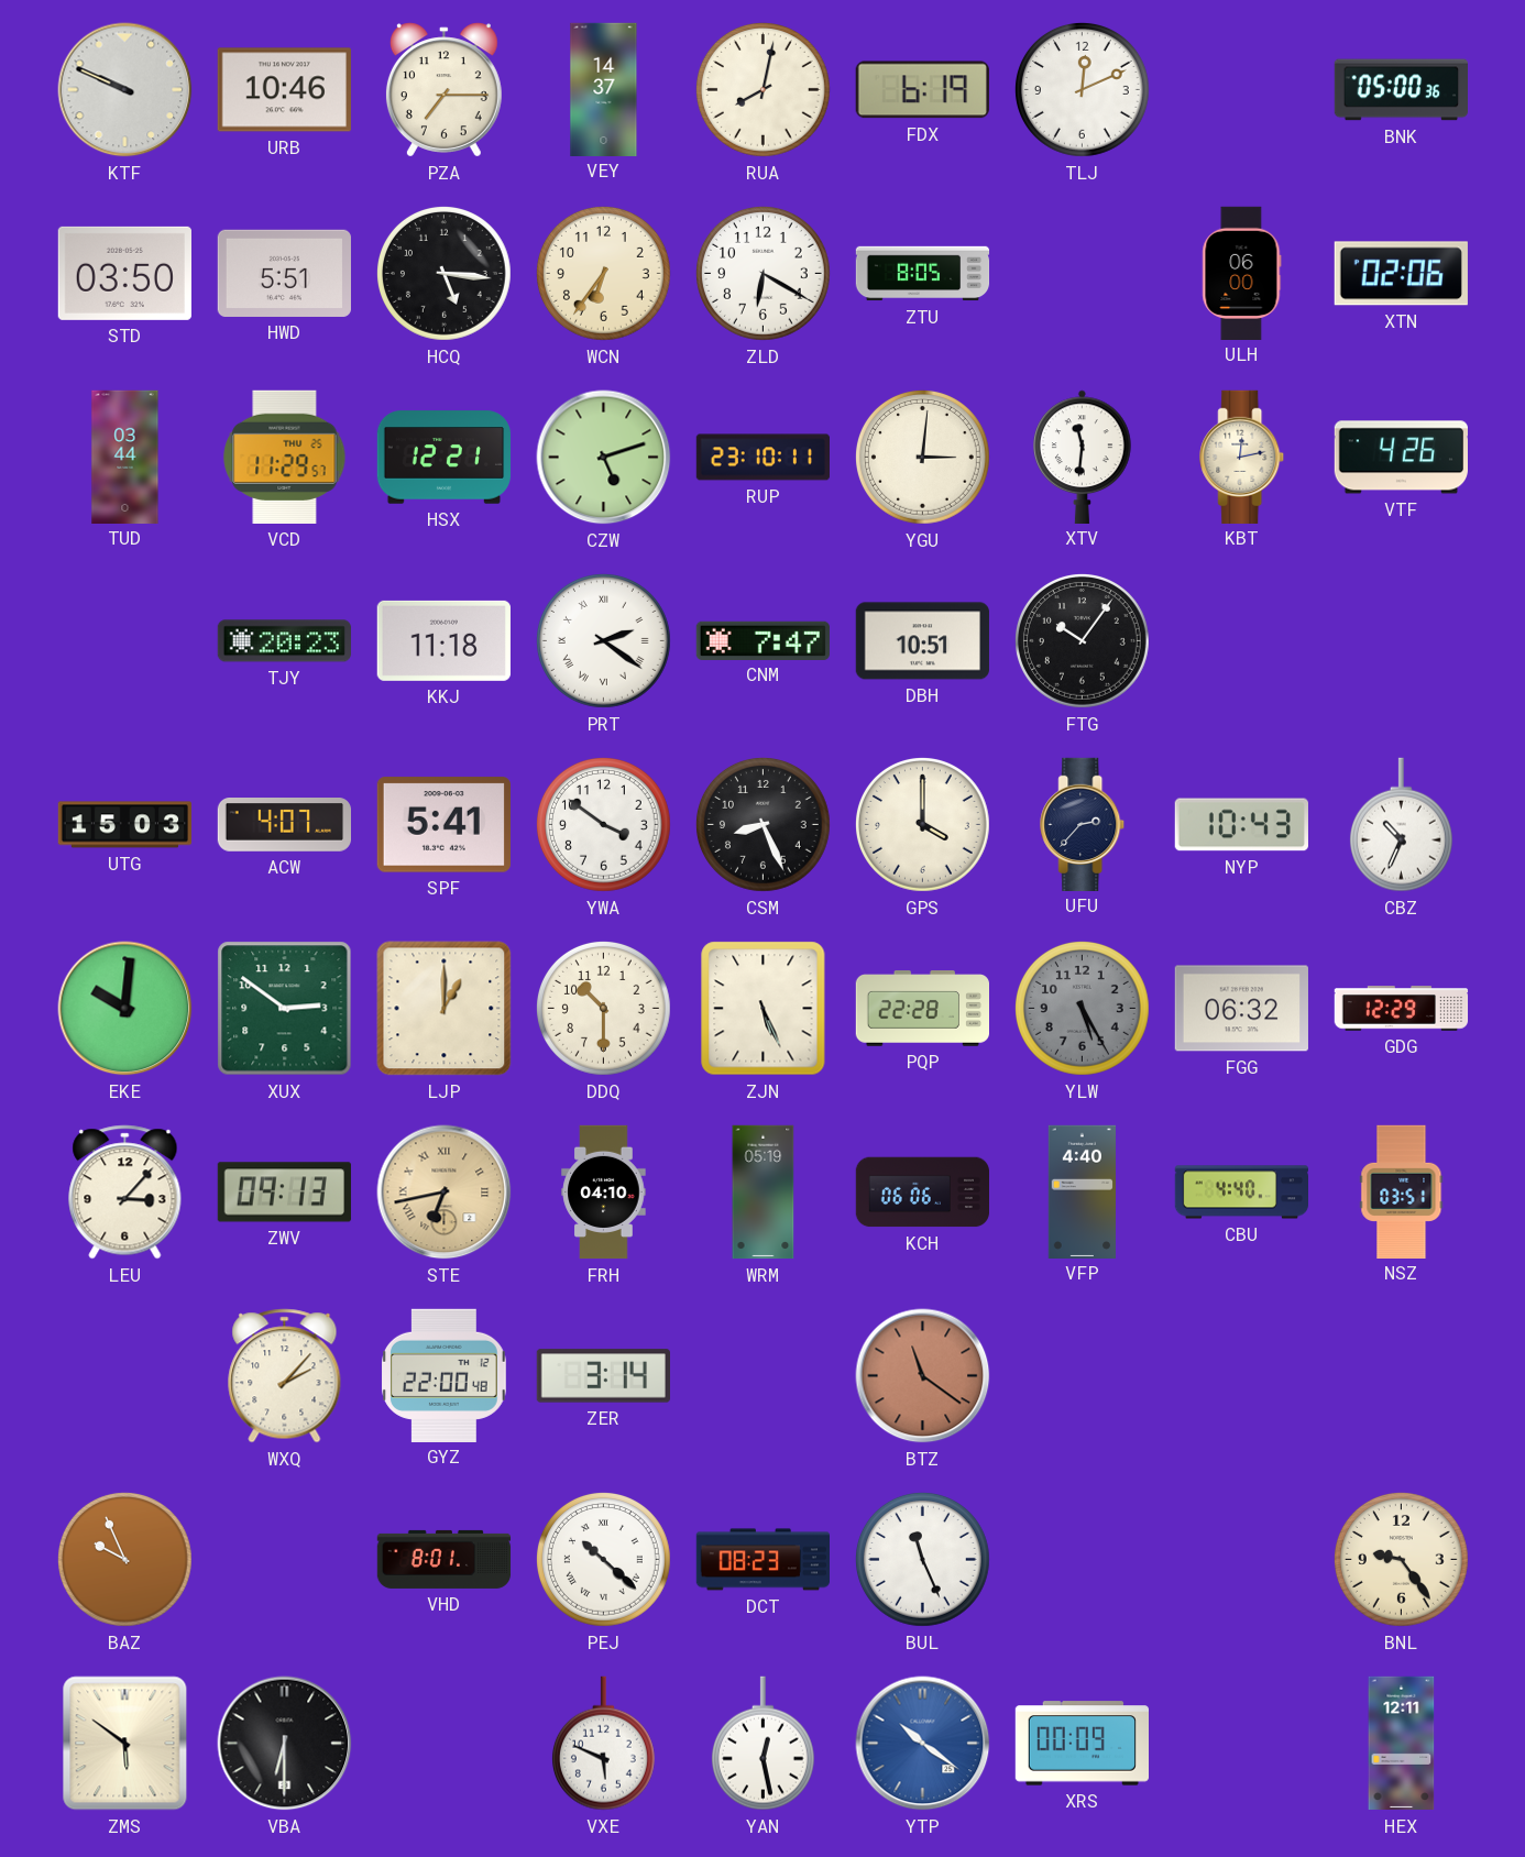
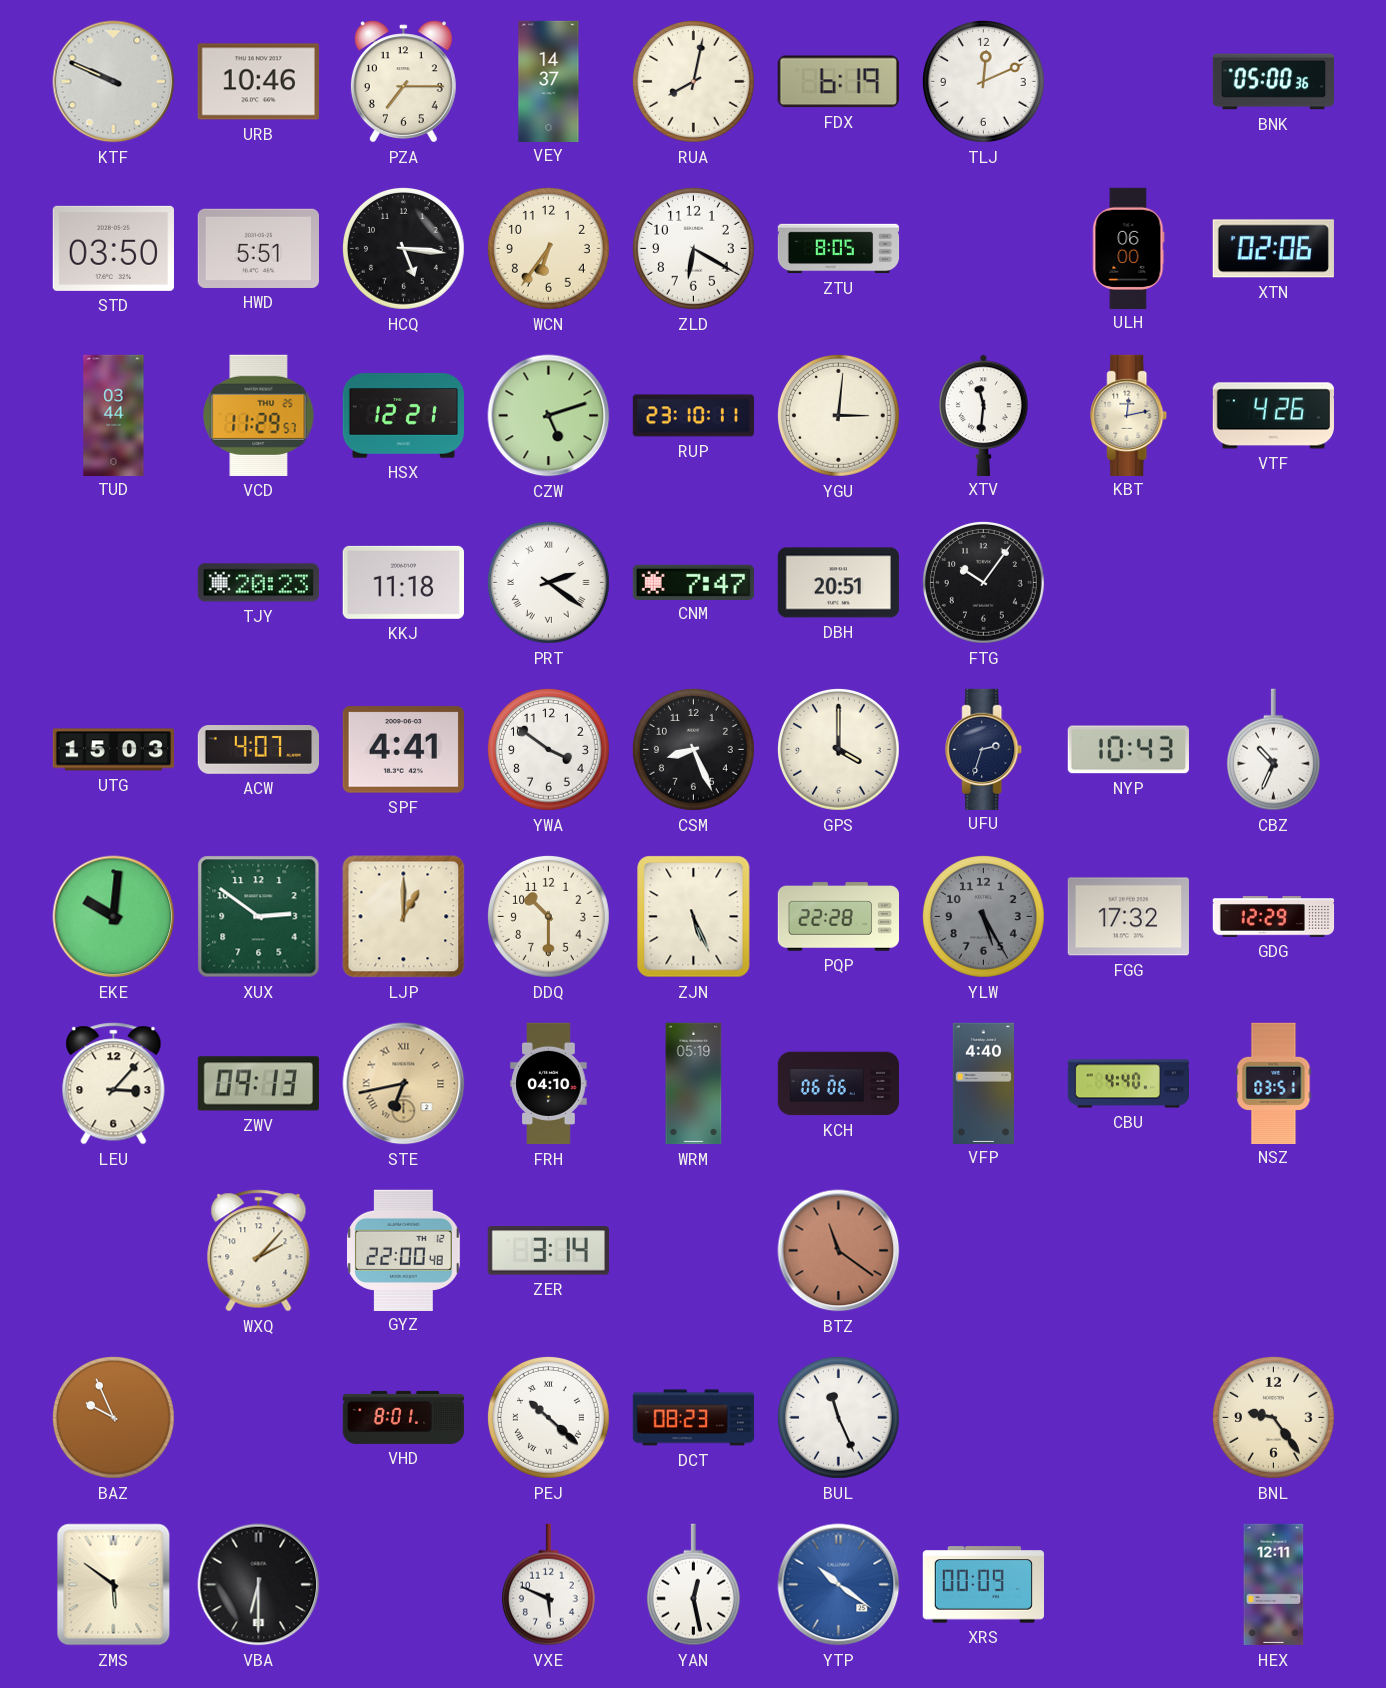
DBH: 10:51 -> 20:51 (838, 583)
SPF: 5:41 -> 4:41 (403, 750)
UFU: 2:37 -> 2:33 (984, 749)
FGG: 06:32 -> 17:32 (1128, 917)
